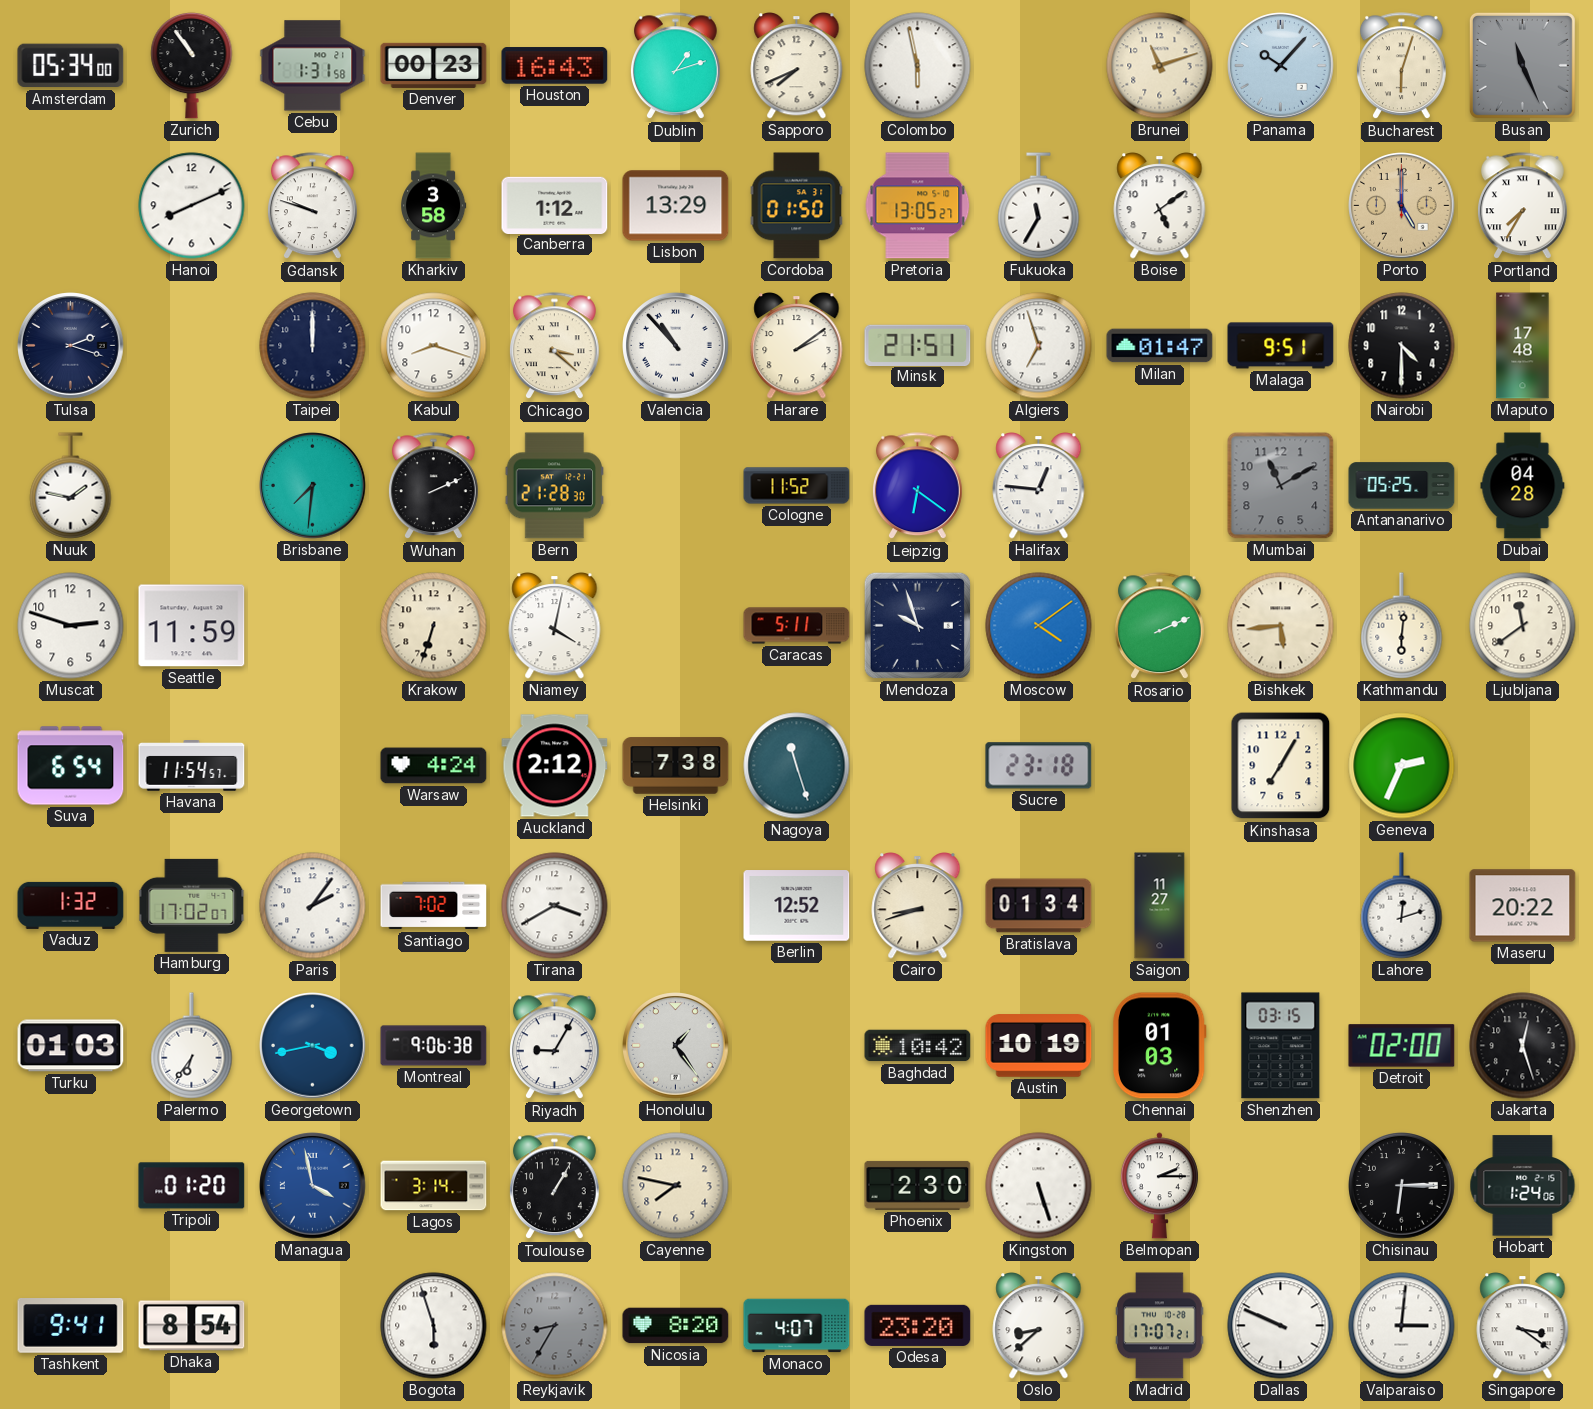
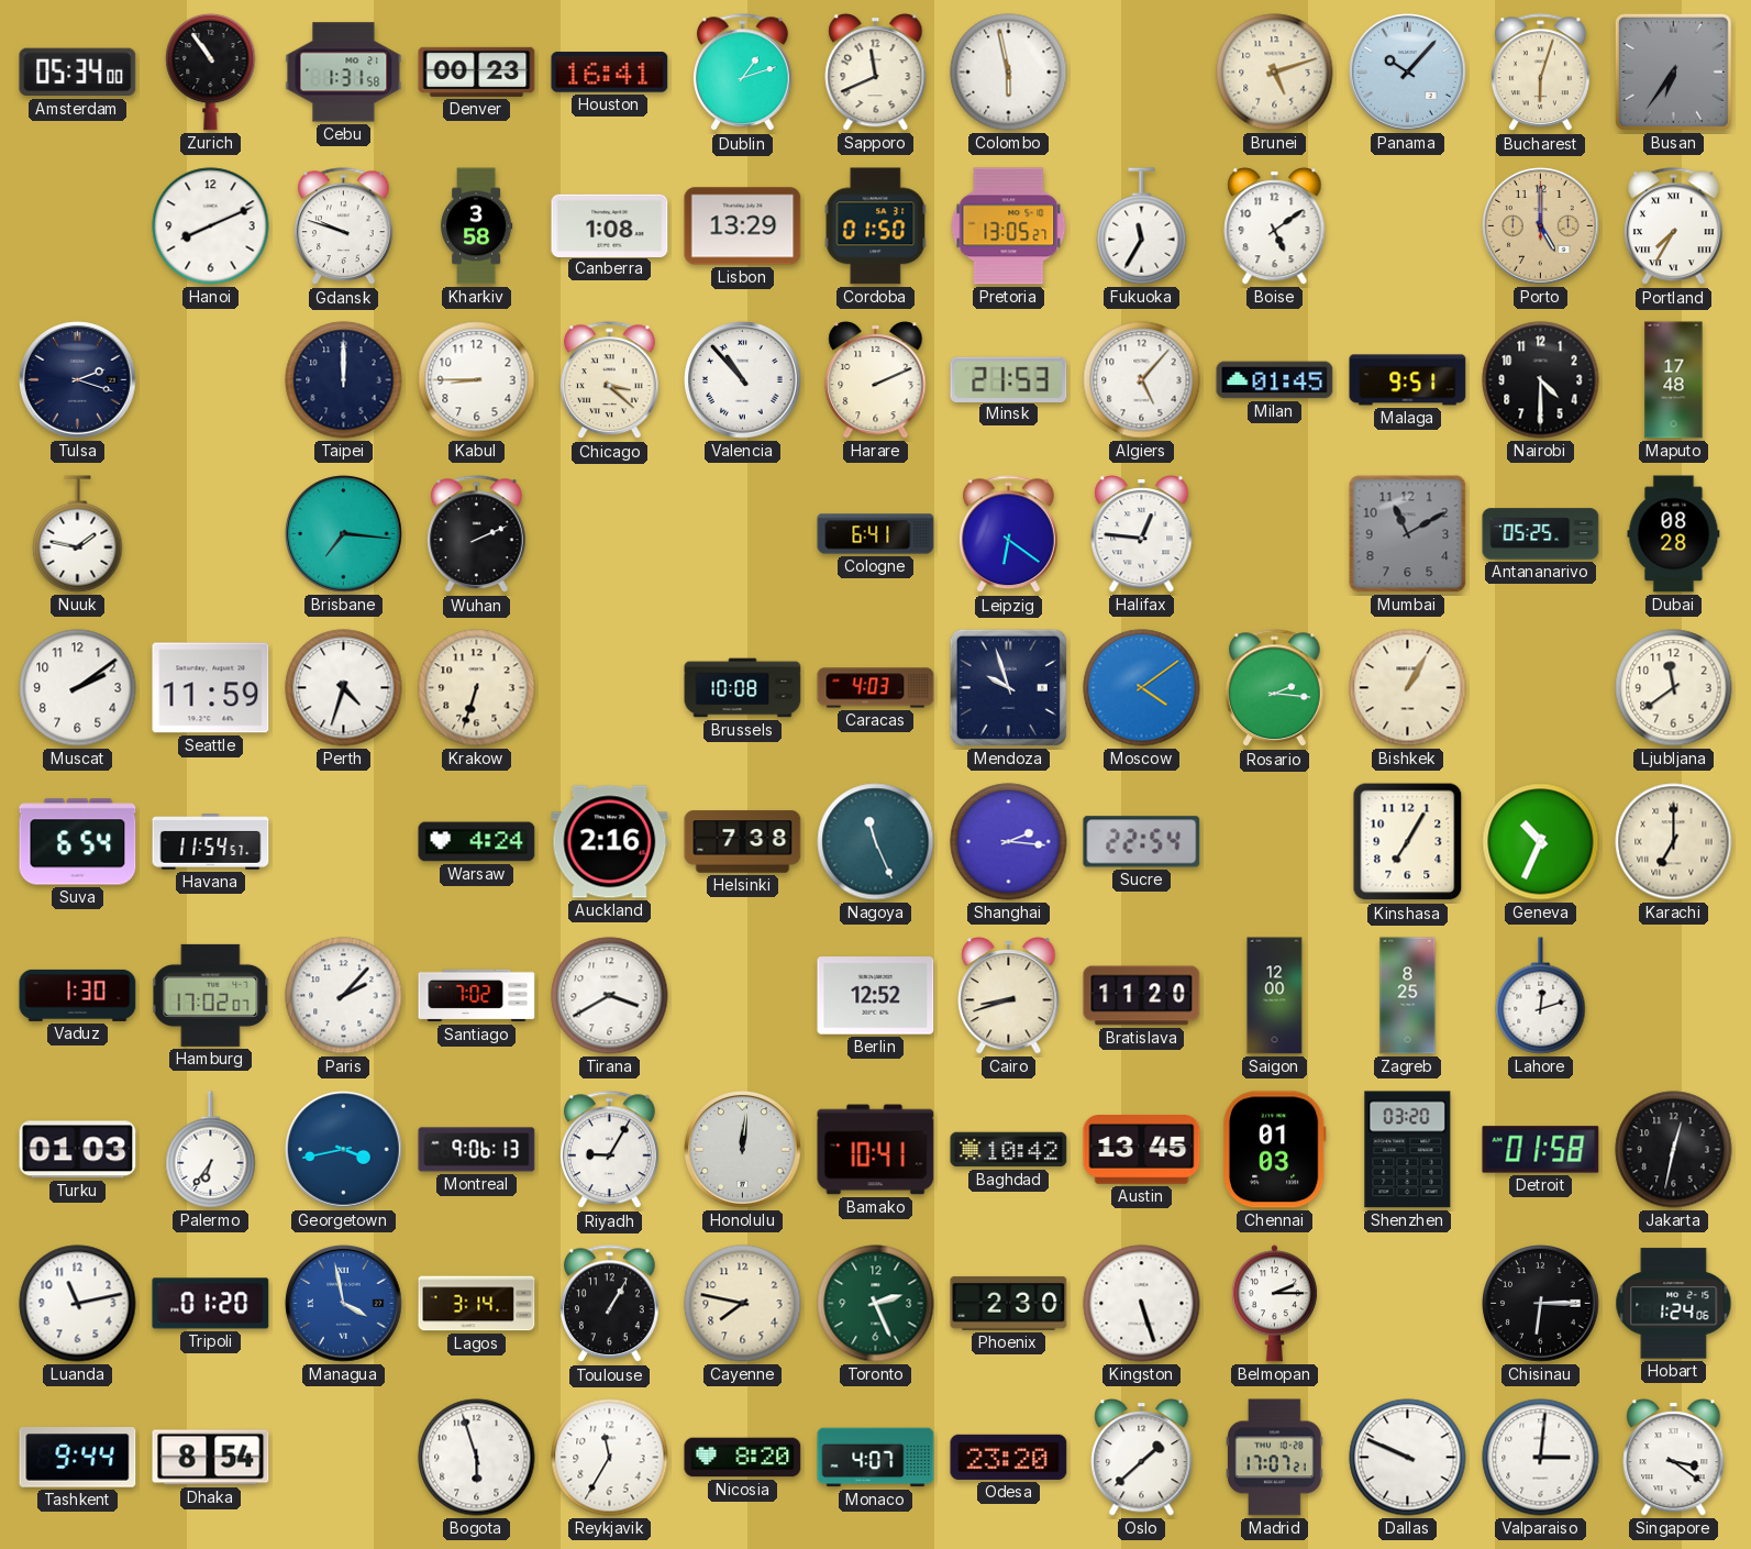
Houston: 16:43 -> 16:41 (610, 73)
Sapporo: 7:41 -> 11:41 (876, 73)
Brunei: 11:12 -> 5:12 (1275, 73)
Busan: 11:26 -> 6:36 (1673, 71)
Canberra: 1:12 -> 1:08 (610, 225)
Kabul: 8:18 -> 8:45 (477, 380)
Harare: 2:09 -> 2:11 (876, 380)
Minsk: 21:51 -> 21:53 (1009, 379)
Algiers: 6:57 -> 5:07 (1142, 380)
Milan: 01:47 -> 01:45 (1275, 380)
Brisbane: 7:31 -> 7:16 (344, 534)
Bern: 21:28 -> none (555, 486)
Cologne: 11:52 -> 6:41 (876, 534)
Dubai: 04:28 -> 08:28 (1674, 534)
Muscat: 2:48 -> 2:09 (78, 688)
Perth: none -> 4:33 (344, 688)
Niamey: 4:02 -> none (555, 626)
Brussels: none -> 10:08 (743, 688)
Caracas: 5:11 -> 4:03 (876, 688)
Rosario: 2:11 -> 2:16 (1274, 688)
Bishkek: 5:44 -> 1:05 (1408, 688)
Kathmandu: 6:01 -> none (1402, 626)
Auckland: 2:12 -> 2:16 (610, 842)
Nagoya: 11:27 -> 11:26 (876, 842)
Shanghai: none -> 2:16 (1009, 842)
Sucre: 23:18 -> 22:54 (1142, 842)
Geneva: 2:34 -> 10:34 (1541, 842)
Karachi: none -> 7:00 (1674, 842)
Vaduz: 1:32 -> 1:30 (78, 995)
Paris: 2:06 -> 2:07 (344, 996)
Bratislava: 01:34 -> 11:20 (1142, 996)
Saigon: 11:27 -> 12:00 (1275, 996)
Zagreb: none -> 8:25 (1408, 996)
Maseru: 20:22 -> none (1523, 906)
Montreal: 9:06:38 -> 9:06:13 (477, 1150)
Honolulu: 1:24 -> 12:01 (743, 1150)
Bamako: none -> 10:41 (876, 1150)
Austin: 10:19 -> 13:45 (1142, 1150)
Shenzhen: 03:15 -> 03:20 (1408, 1150)
Detroit: 02:00 -> 01:58 (1541, 1150)
Jakarta: 12:27 -> 12:32 (1674, 1150)
Luanda: none -> 11:13 (78, 1304)
Toronto: none -> 2:26 (876, 1304)
Tashkent: 9:41 -> 9:44 (78, 1458)
Reykjavik: 8:35 -> 11:35 (610, 1458)
Reykjavik dial: grey -> white (610, 1458)
Oslo: 8:38 -> 1:38 (1142, 1458)
